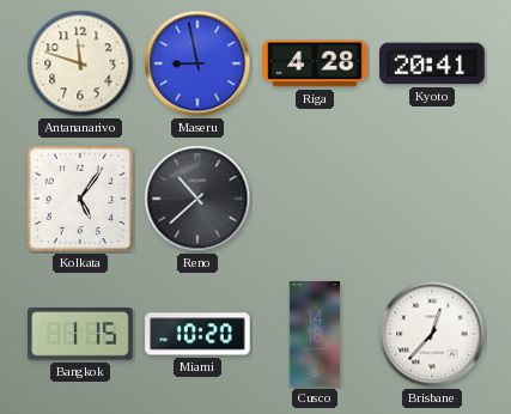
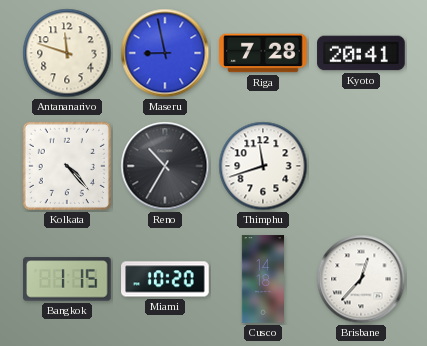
Riga: 4:28 -> 7:28 (263, 53)
Kolkata: 5:06 -> 4:23 (67, 166)
Reno: 10:38 -> 10:35 (165, 166)
Thimphu: none -> 11:42 (263, 166)
